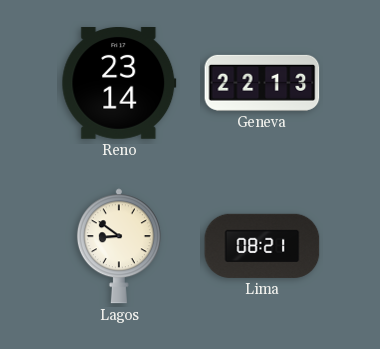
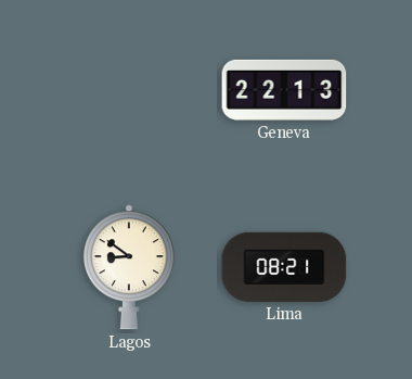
Reno: 23:14 -> none (119, 84)
